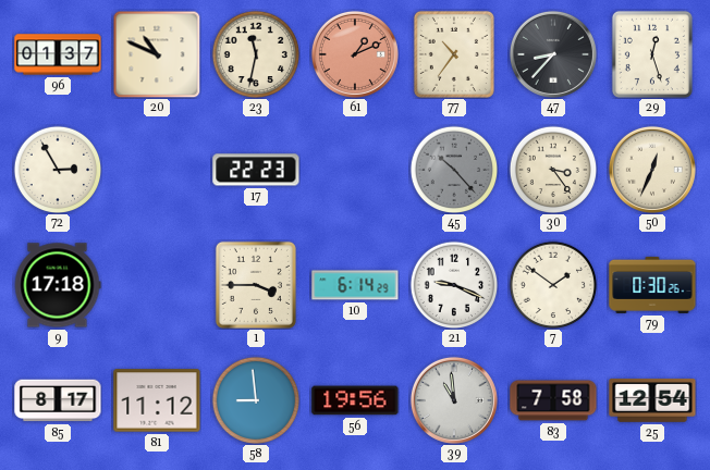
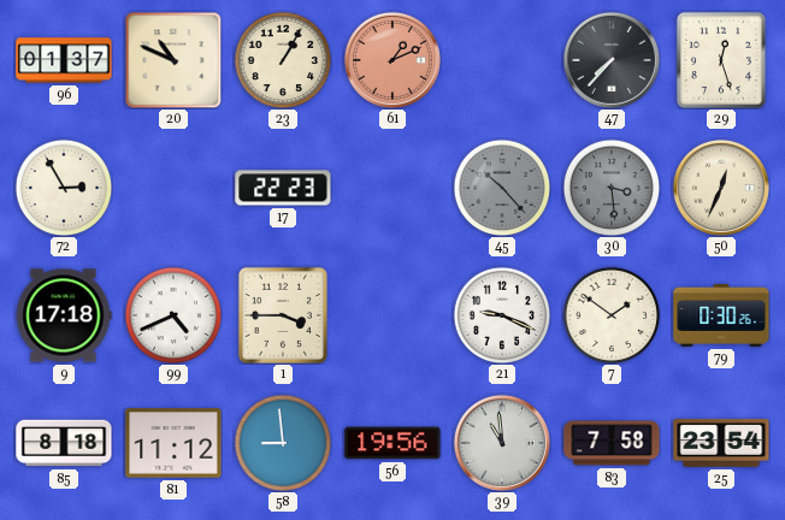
23: 11:32 -> 1:05 (283, 60)
77: 10:36 -> none (454, 54)
47: 8:37 -> 7:37 (612, 60)
30: 3:24 -> 3:29 (612, 188)
30 dial: cream -> grey (612, 188)
99: none -> 4:41 (173, 315)
10: 6:14 -> none (355, 285)
85: 8:17 -> 8:18 (64, 443)
25: 12:54 -> 23:54 (721, 443)
